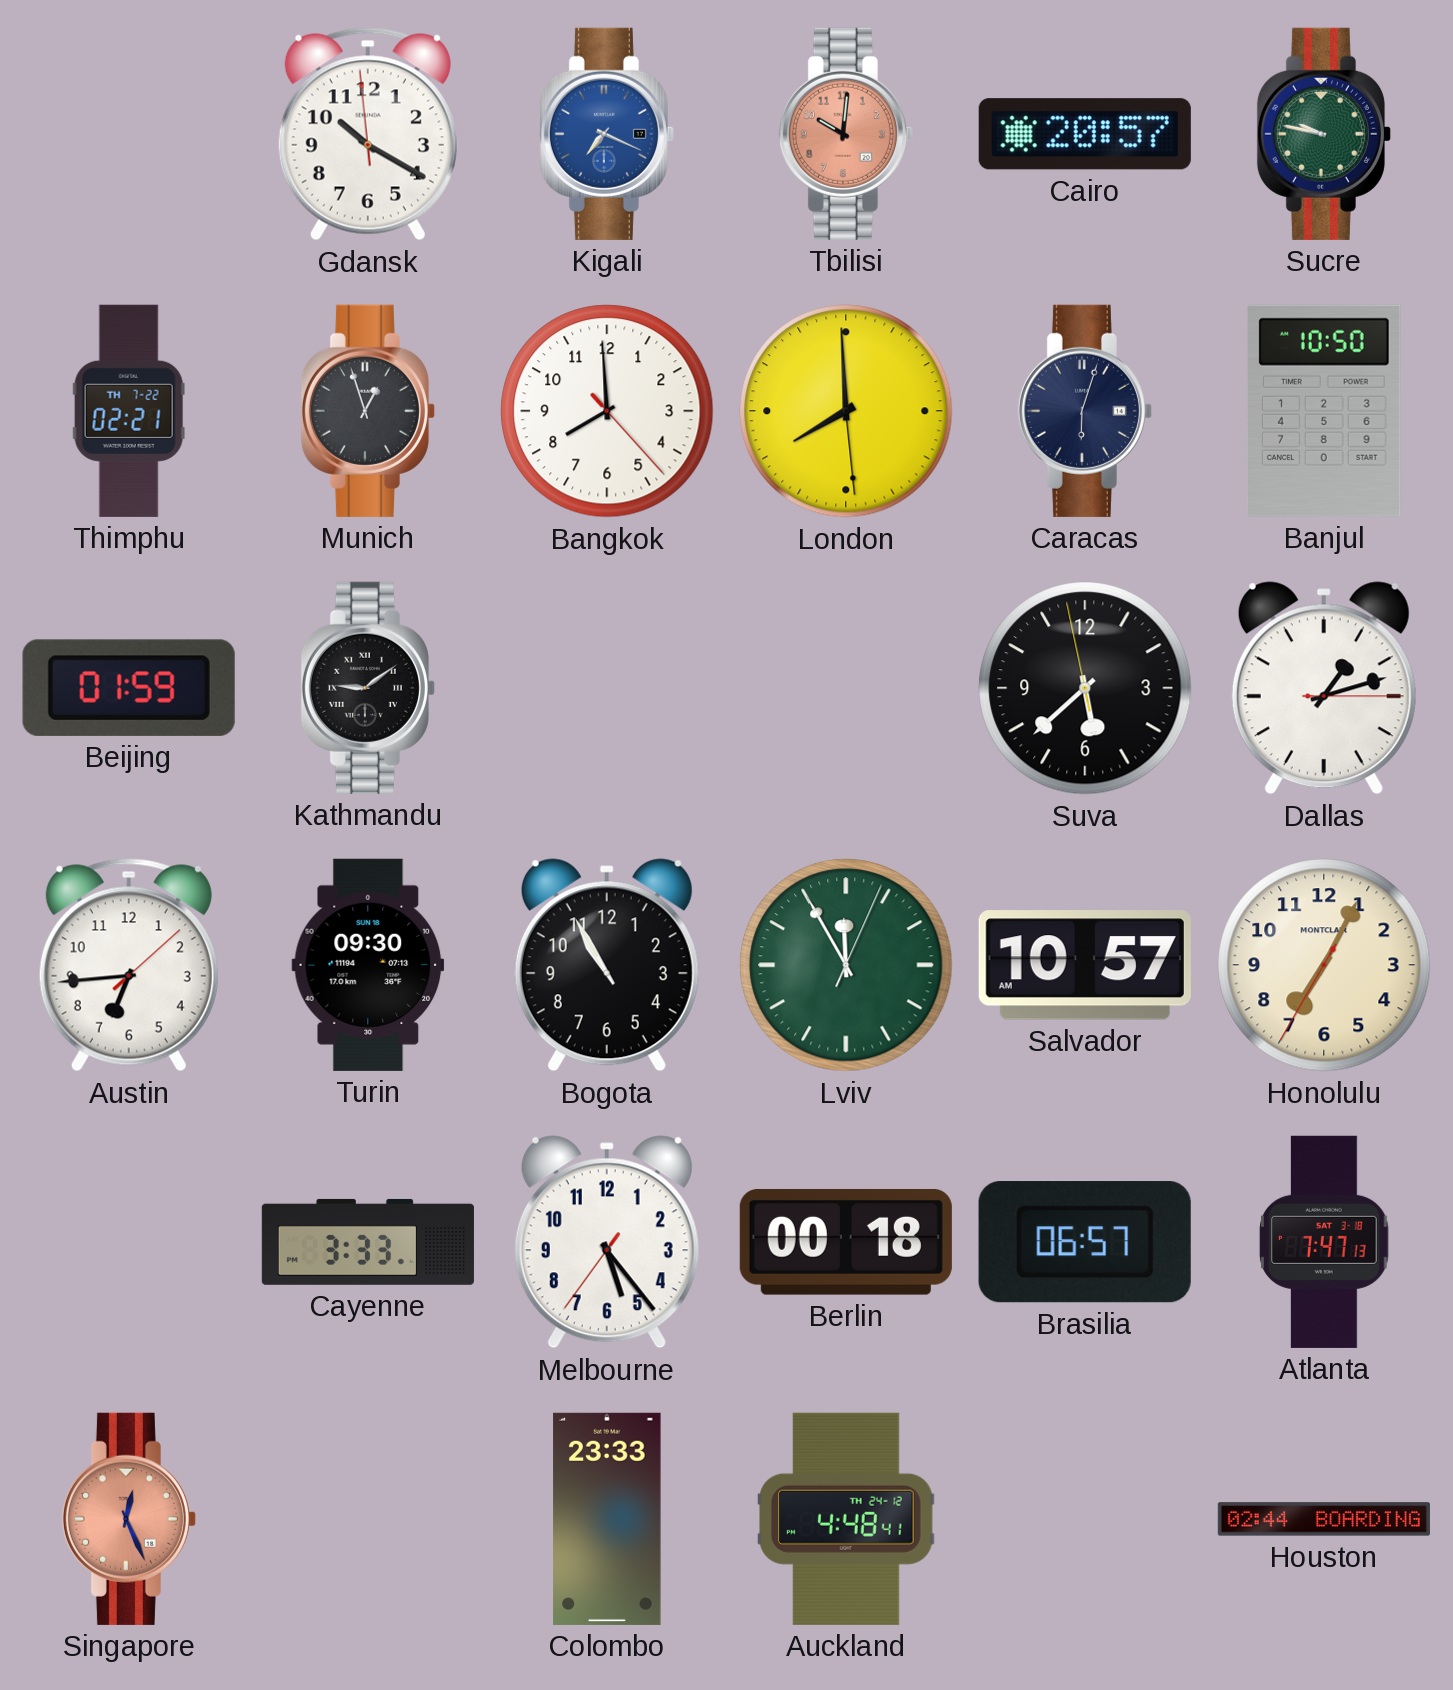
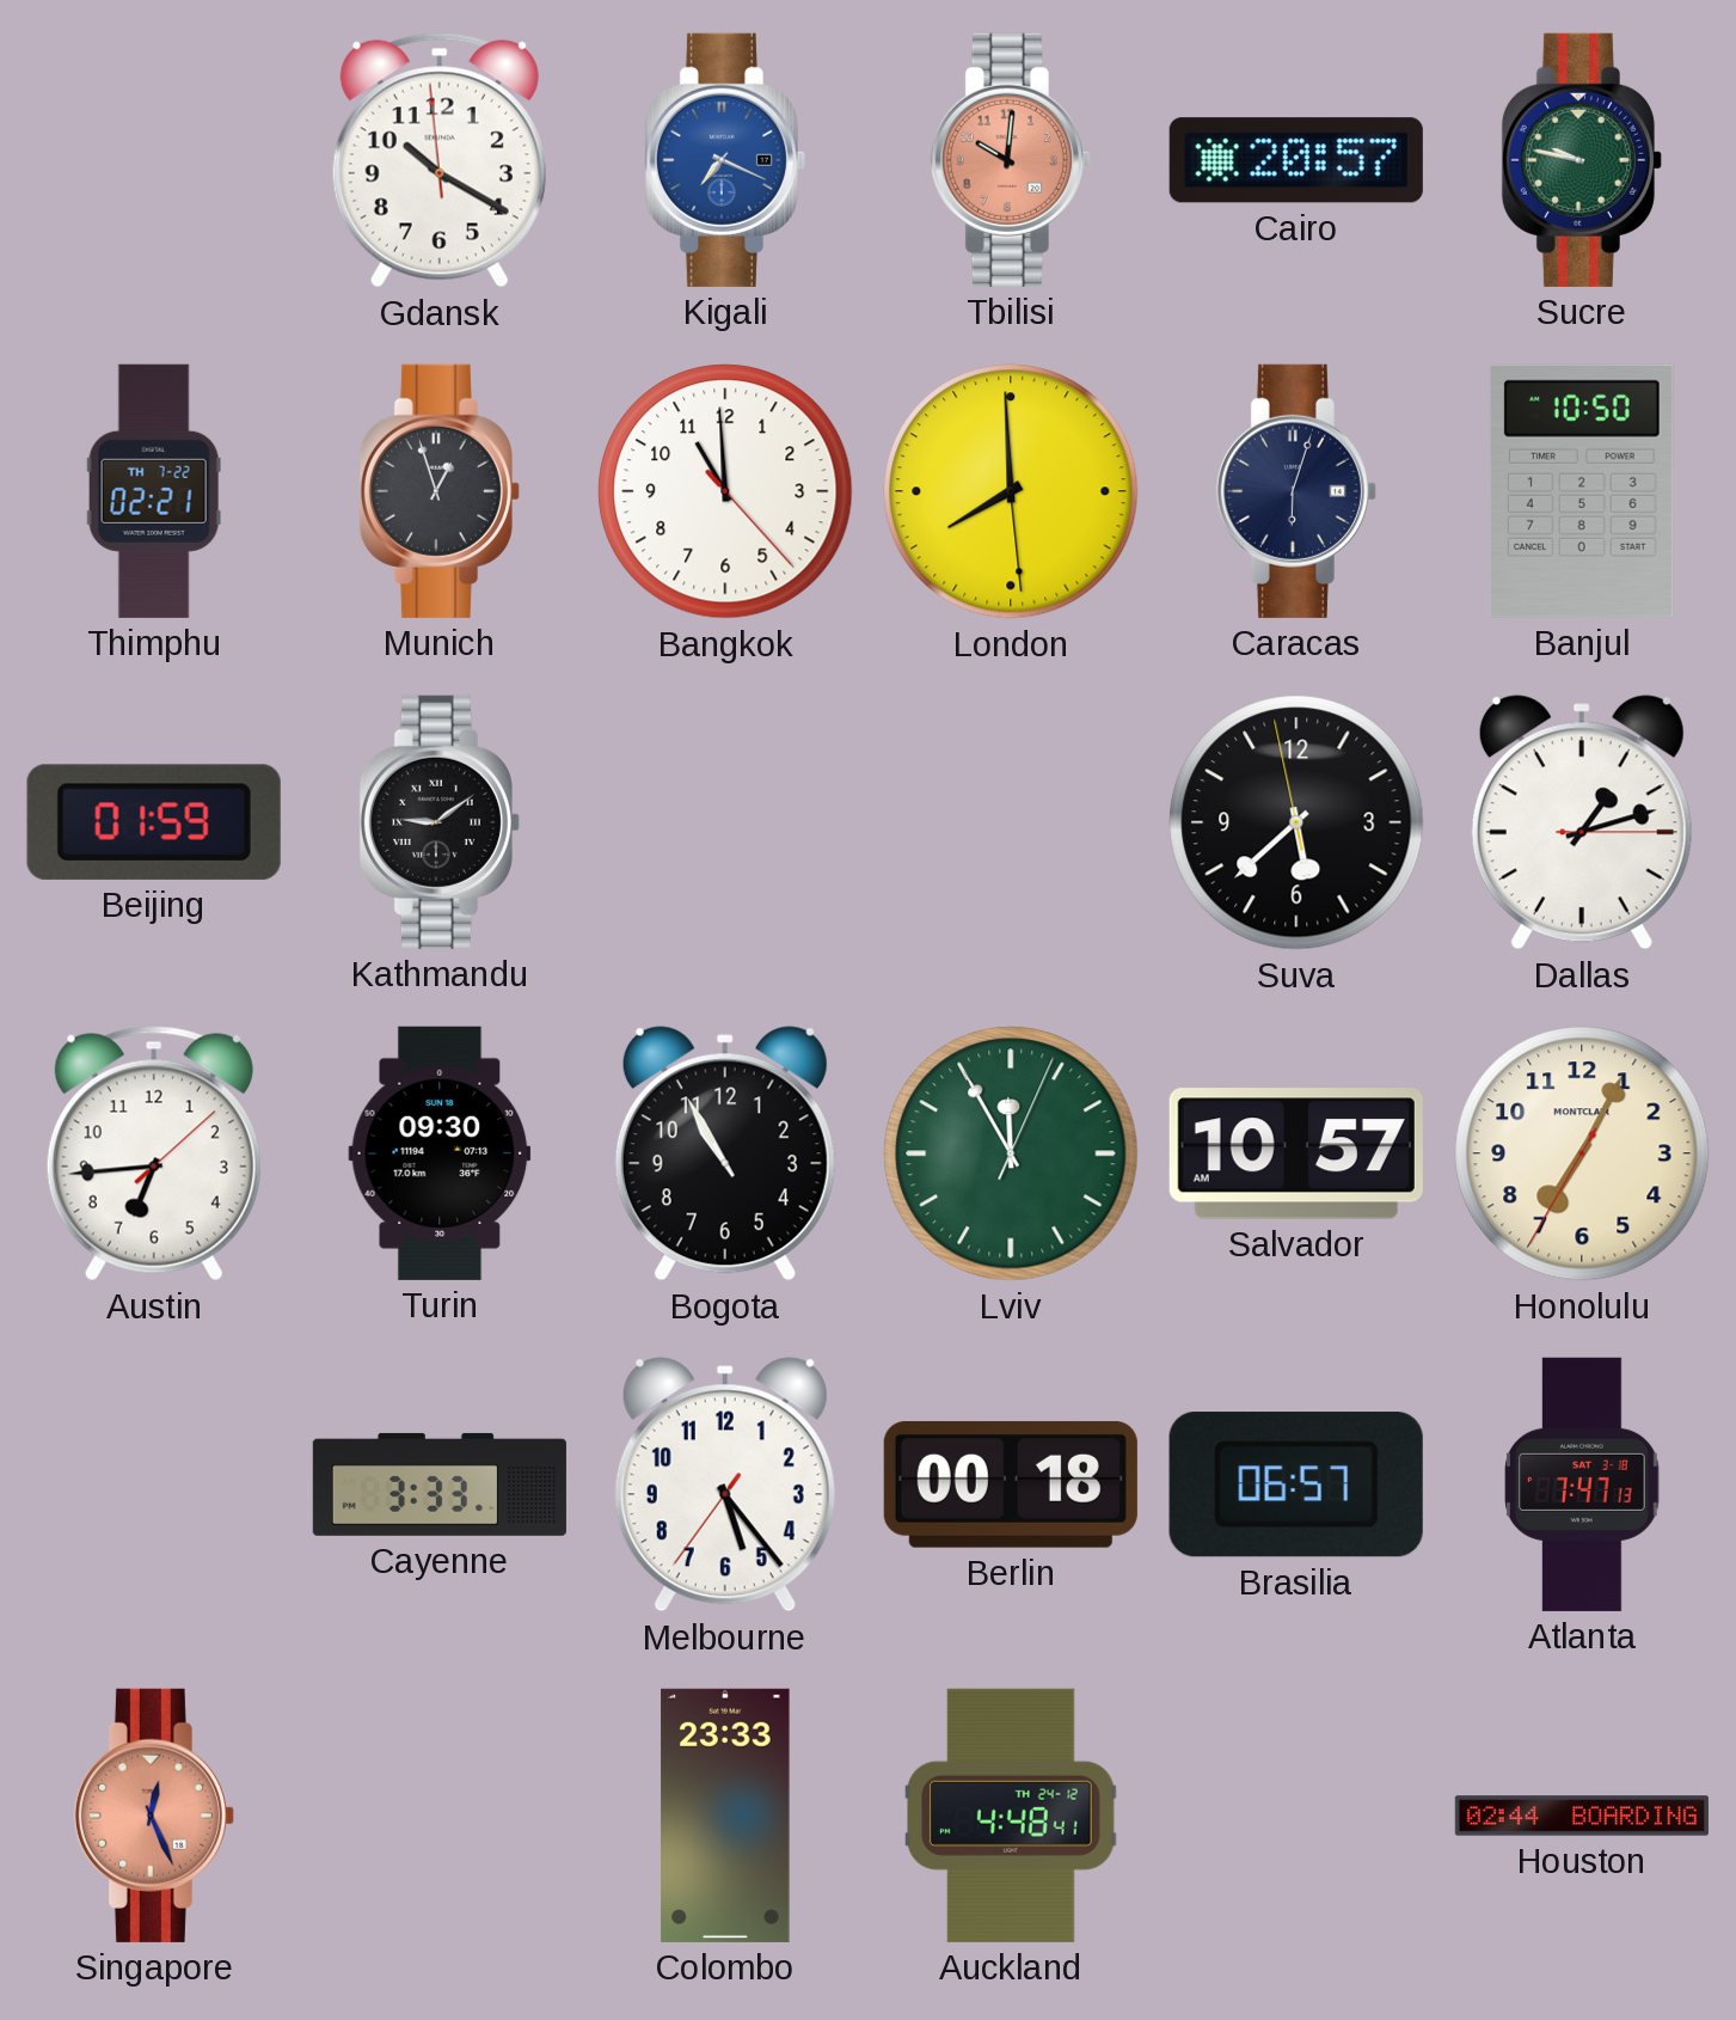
Bangkok: 7:59 -> 10:59 (725, 491)
